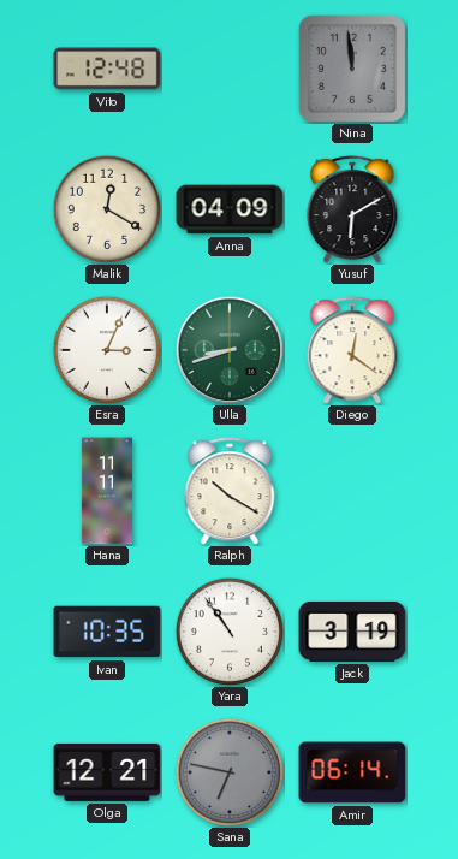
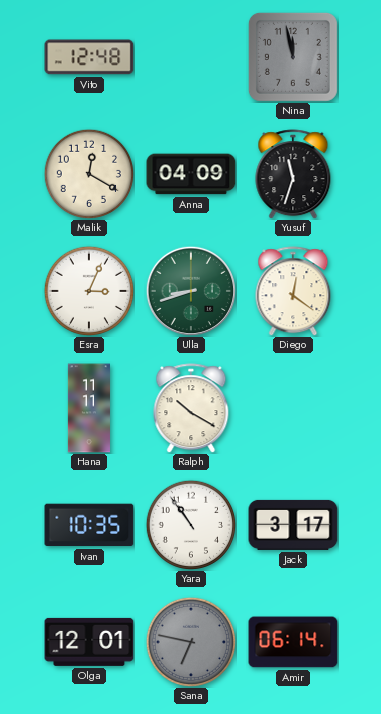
Nina: 11:59 -> 11:58 (293, 57)
Yusuf: 6:10 -> 11:33 (293, 174)
Jack: 3:19 -> 3:17 (293, 525)
Olga: 12:21 -> 12:01 (89, 642)
